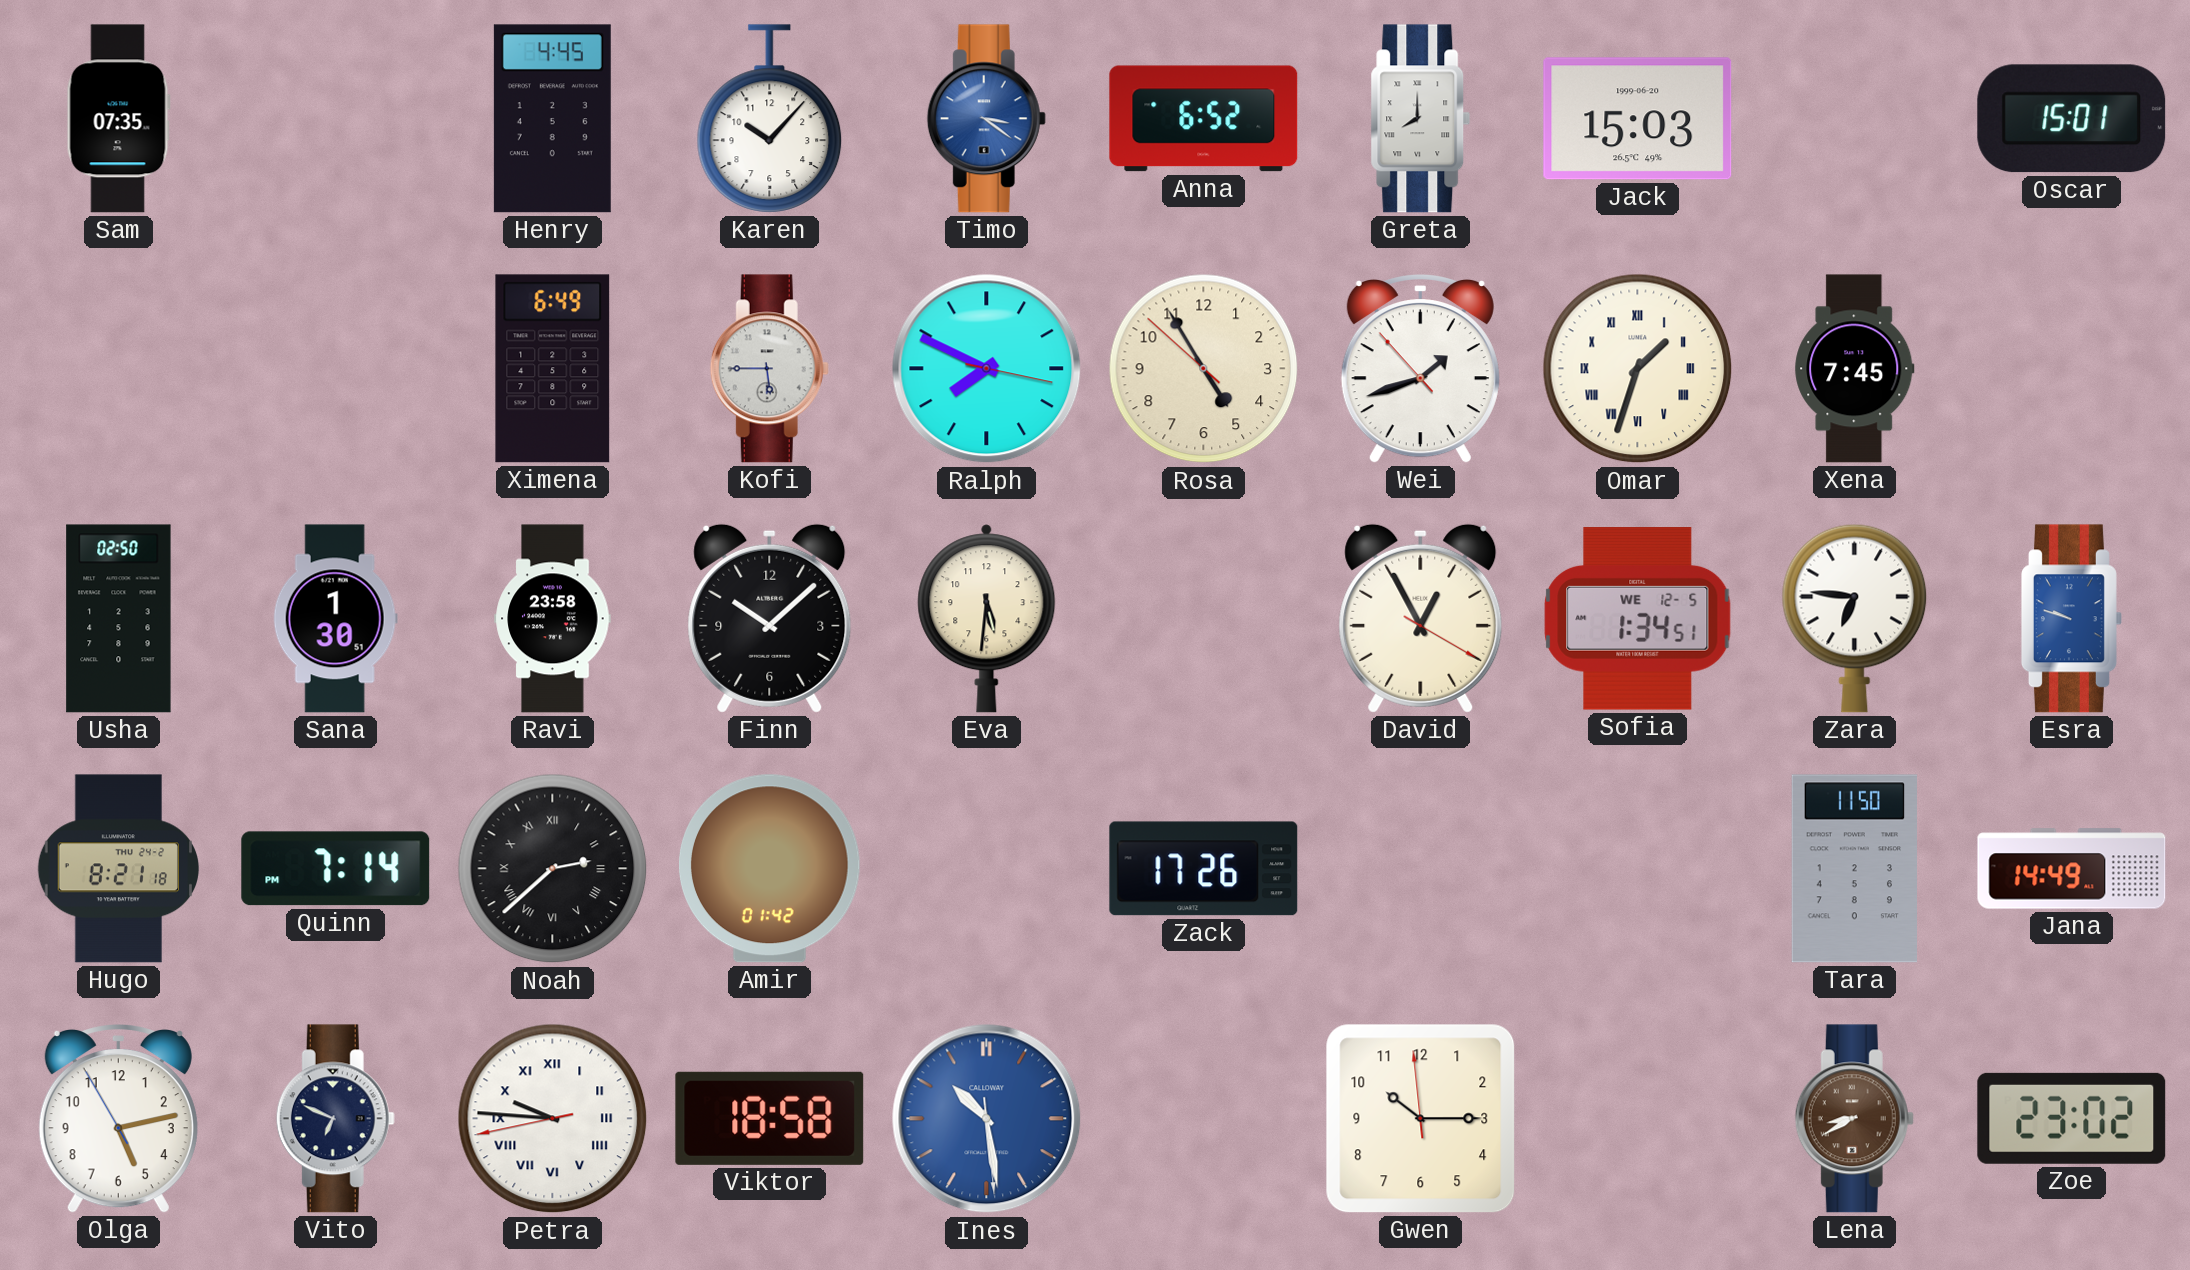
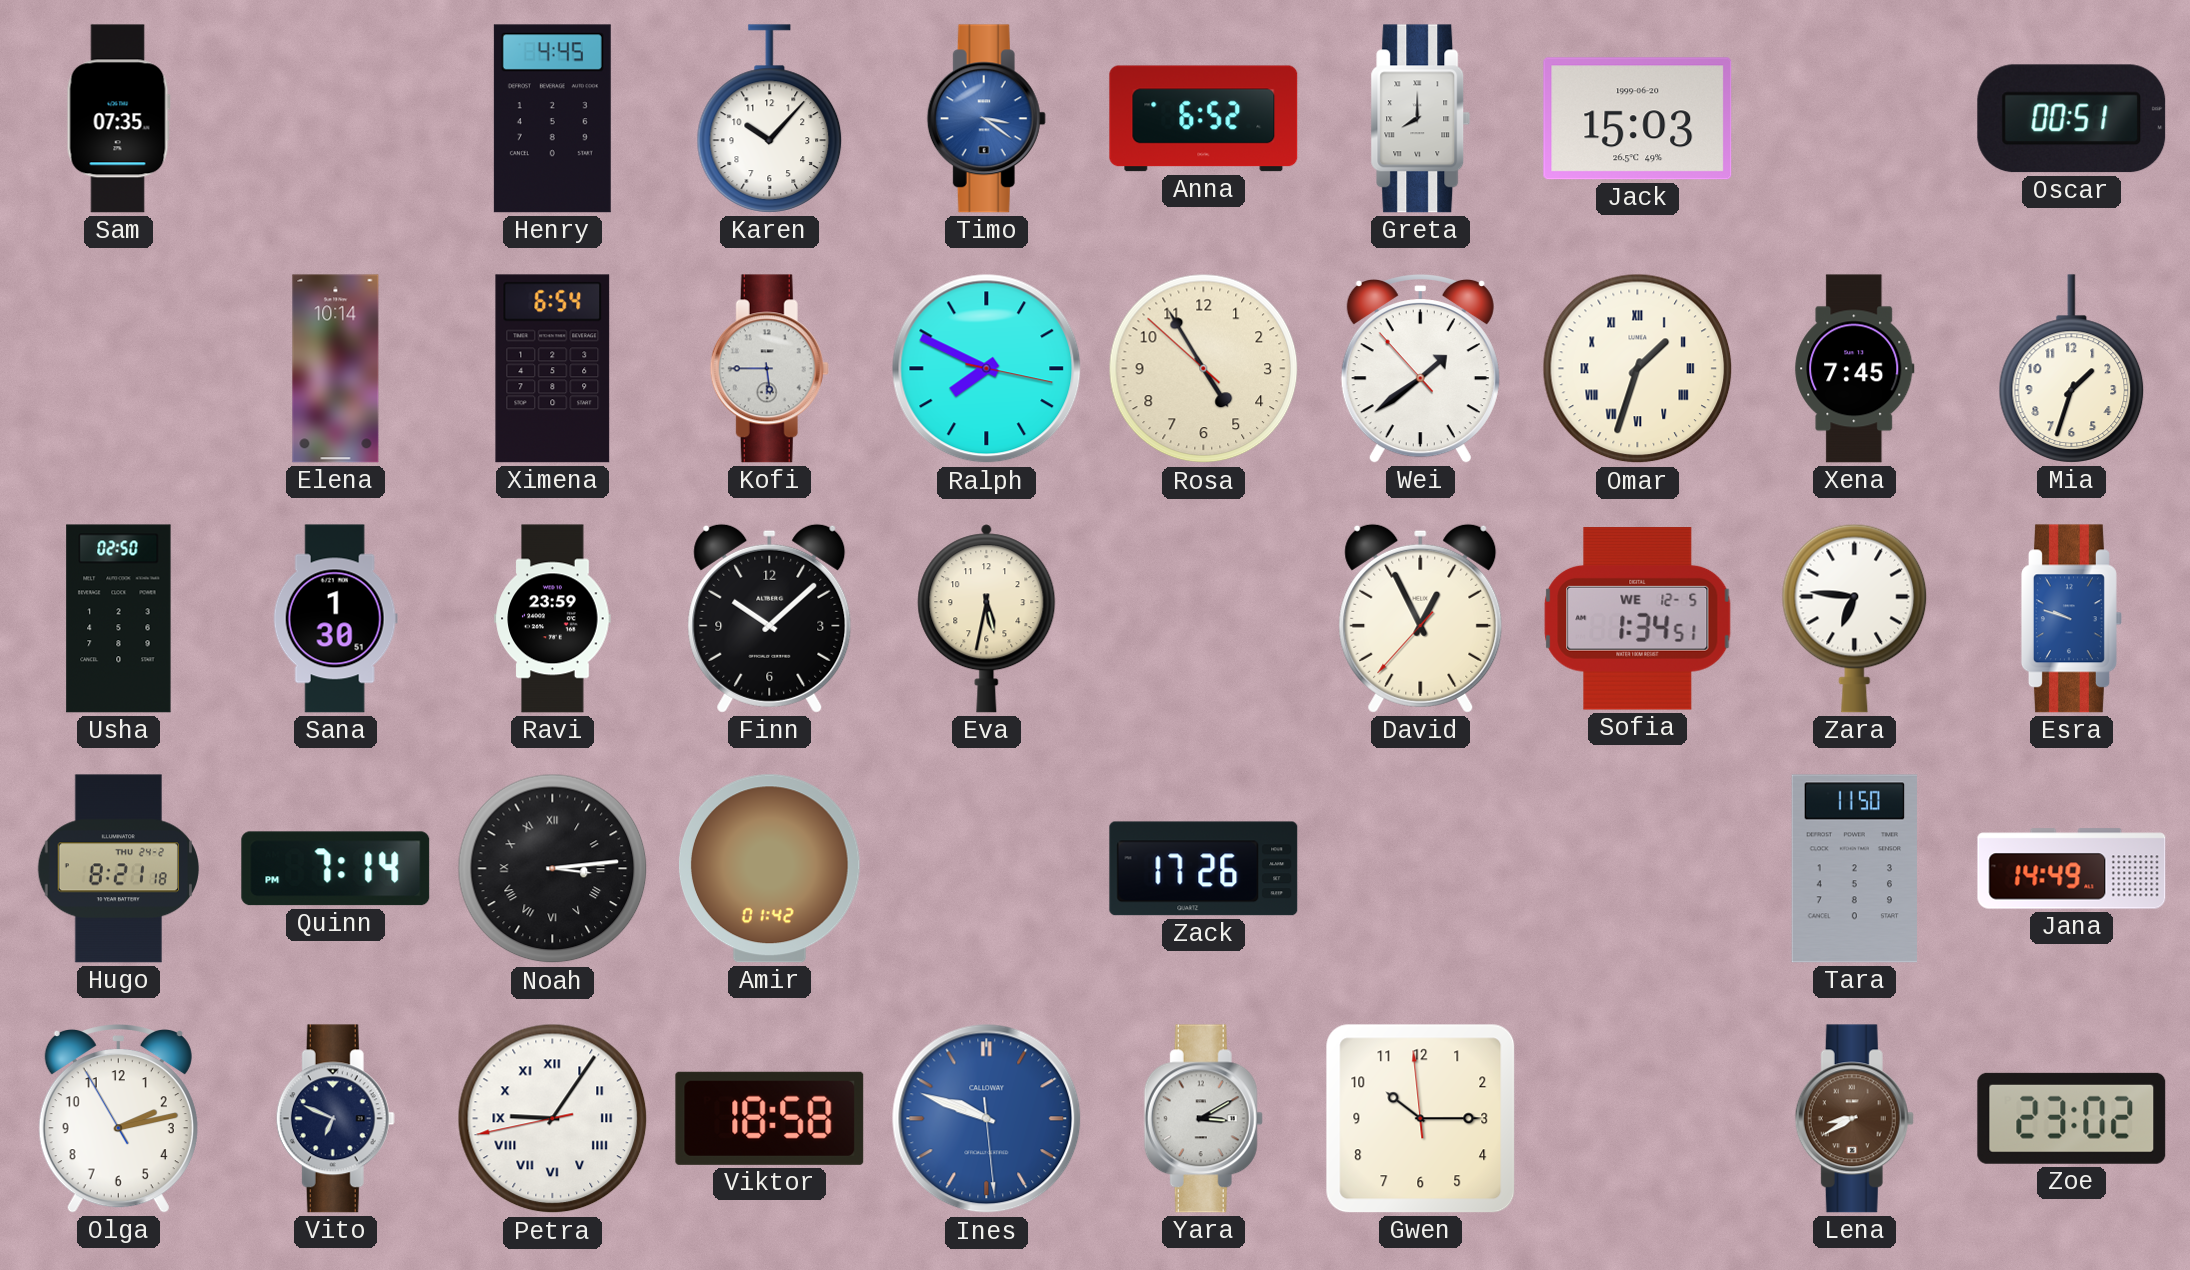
Oscar: 15:01 -> 00:51 (2072, 119)
Elena: none -> 10:14 (336, 369)
Ximena: 6:49 -> 6:54 (553, 369)
Wei: 1:41 -> 1:38 (1420, 369)
Mia: none -> 1:33 (2072, 369)
Ravi: 23:58 -> 23:59 (553, 619)
Eva: 5:31 -> 5:32 (987, 619)
David: 12:55:20 -> 12:55:37 (1421, 618)
Noah: 2:38 -> 3:14 (553, 869)
Olga: 5:12 -> 2:12 (118, 1119)
Petra: 9:45 -> 9:05 (553, 1119)
Ines: 10:28 -> 9:48 (987, 1119)
Yara: none -> 3:10 (1203, 1119)
